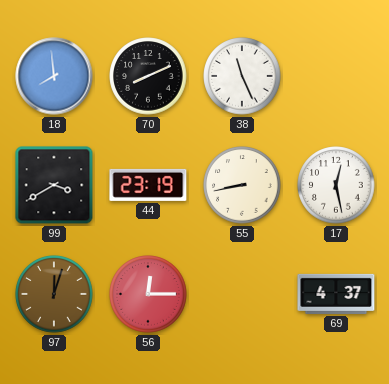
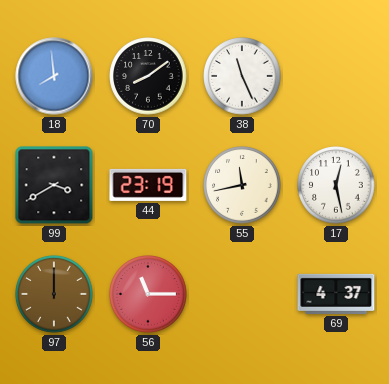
70: 8:11 -> 8:09 (148, 76)
55: 8:43 -> 11:43 (242, 185)
97: 12:03 -> 12:00 (54, 294)
56: 12:15 -> 11:15 (148, 294)
